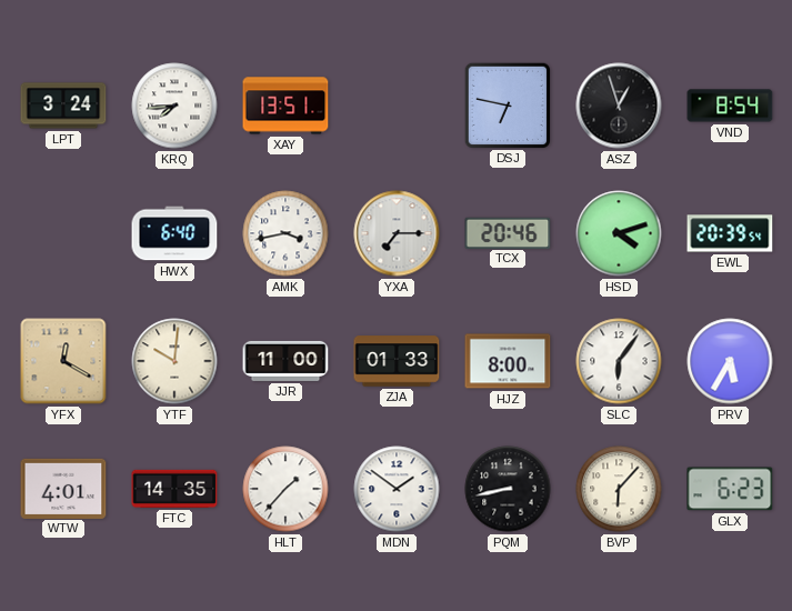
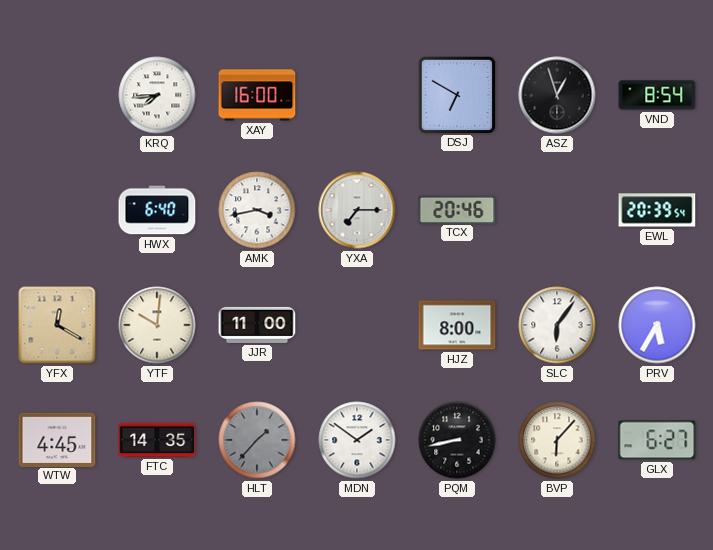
LPT: 3:24 -> none (63, 106)
XAY: 13:51 -> 16:00 (257, 95)
DSJ: 6:47 -> 6:50 (456, 94)
HSD: 4:12 -> none (619, 233)
ZJA: 01:33 -> none (397, 361)
WTW: 4:01 -> 4:45 (57, 439)
HLT dial: white -> grey (257, 440)
GLX: 6:23 -> 6:27 (657, 440)
